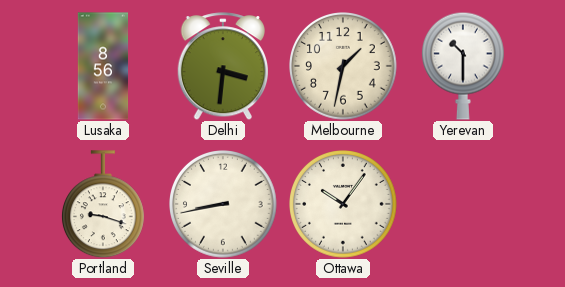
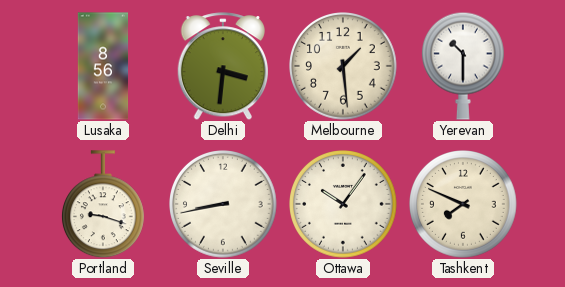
Melbourne: 1:32 -> 1:29 (344, 67)
Tashkent: none -> 7:49 (464, 205)
